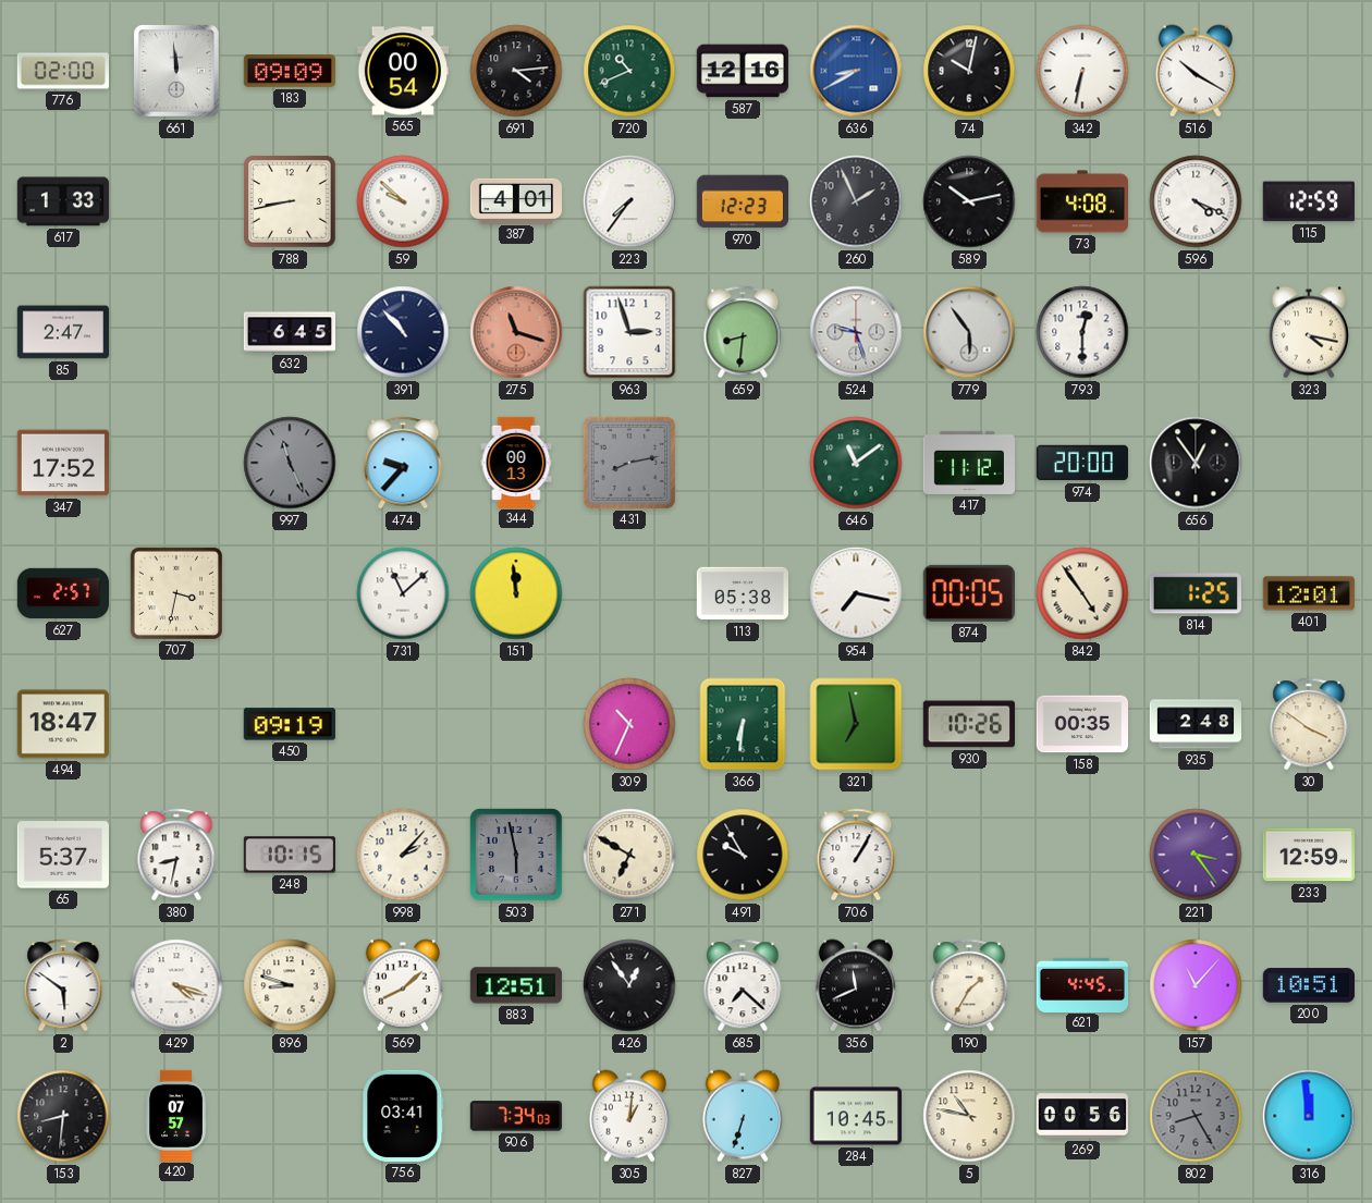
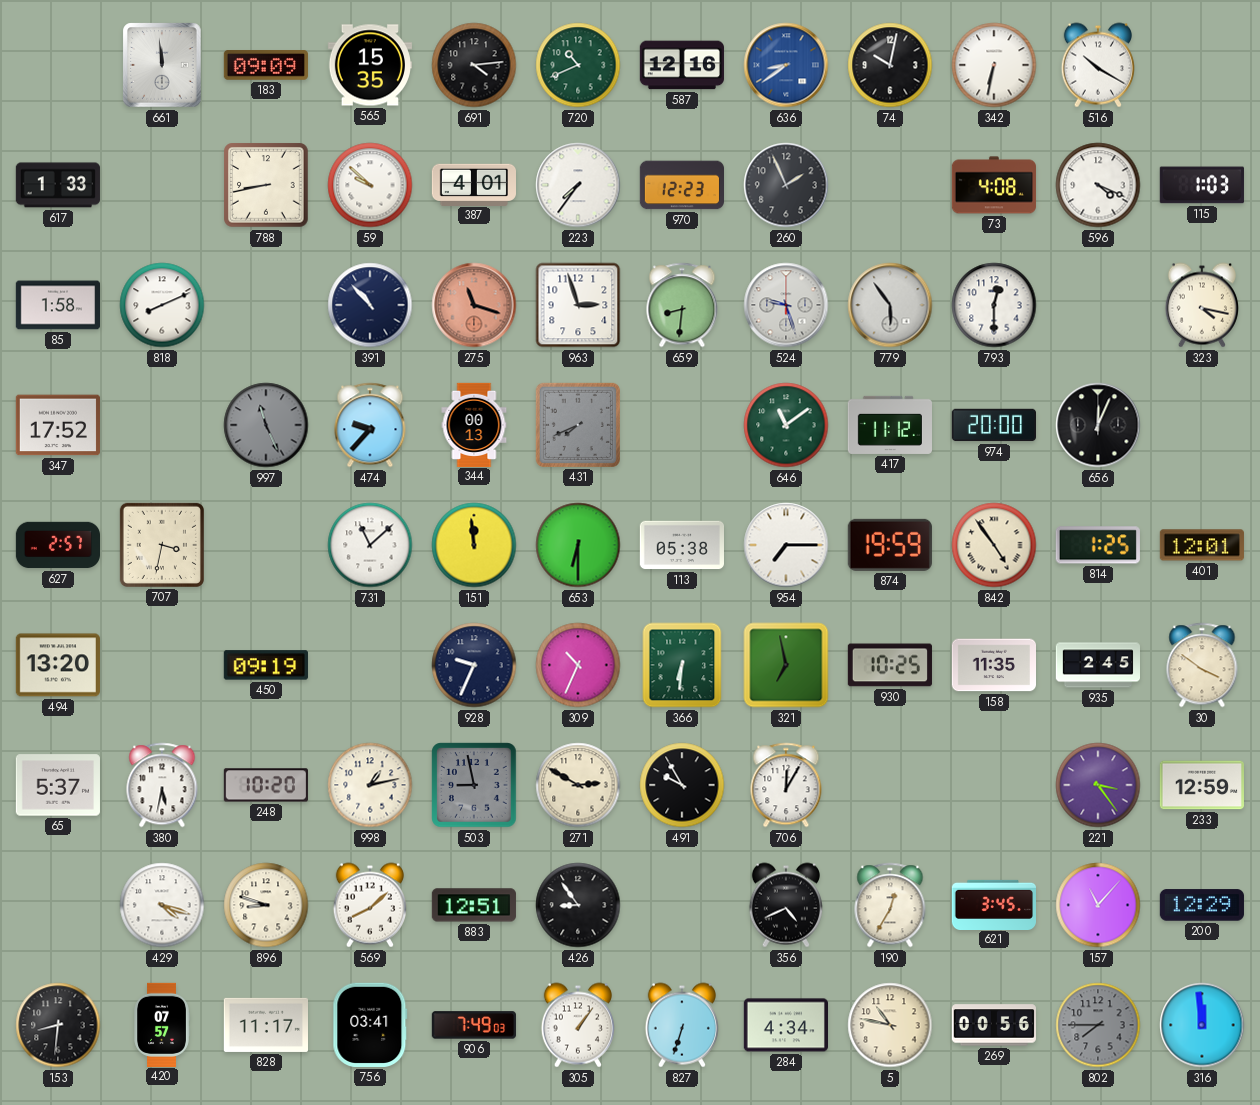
776: 02:00 -> none (62, 71)
565: 00:54 -> 15:35 (369, 65)
636: 8:40 -> 8:39 (786, 65)
589: 10:13 -> none (969, 201)
115: 12:59 -> 1:03 (1202, 185)
85: 2:47 -> 1:58 (57, 305)
818: none -> 8:11 (162, 305)
632: 6:45 -> none (290, 332)
431: 8:13 -> 7:41 (578, 425)
656: 12:54 -> 12:04 (1098, 425)
653: none -> 6:30 (578, 545)
954: 7:17 -> 7:15 (786, 545)
874: 00:05 -> 19:59 (890, 545)
494: 18:47 -> 13:20 (58, 665)
928: none -> 9:34 (474, 665)
930: 10:26 -> 10:25 (890, 665)
158: 00:35 -> 11:35 (993, 665)
935: 2:48 -> 2:45 (1097, 665)
380: 8:32 -> 5:32 (162, 785)
248: 10:15 -> 10:20 (266, 785)
998: 2:07 -> 1:13 (370, 785)
503: 5:58 -> 8:58 (474, 785)
271: 6:50 -> 2:50 (578, 785)
706: 1:05 -> 12:05 (786, 785)
2: 5:51 -> none (63, 985)
426: 12:54 -> 8:54 (578, 905)
685: 7:22 -> none (743, 985)
356: 11:41 -> 4:41 (786, 905)
190: 1:35 -> 12:35 (890, 905)
621: 4:45 -> 3:45 (993, 904)
200: 10:51 -> 12:29 (1202, 905)
828: none -> 11:17 (265, 1025)
906: 7:34 -> 7:49 (473, 1025)
305: 1:01 -> 1:06 (578, 1025)
284: 10:45 -> 4:34 (785, 1025)
802: 8:25 -> 7:45 (1098, 1025)
